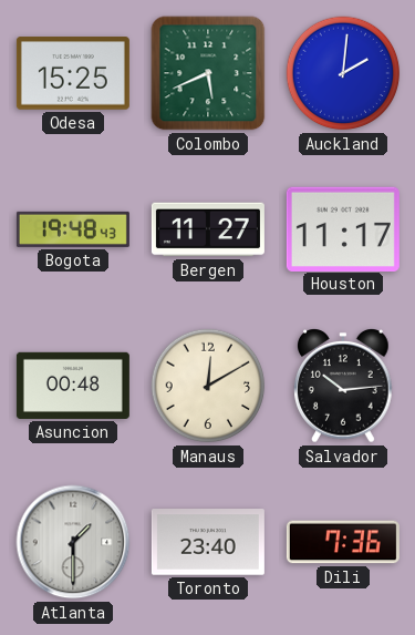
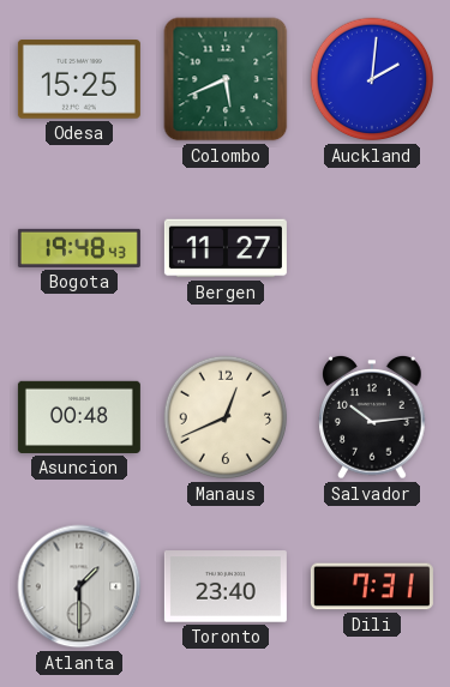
Houston: 11:17 -> none (343, 228)
Manaus: 12:10 -> 12:41 (226, 417)
Dili: 7:36 -> 7:31 (372, 586)
